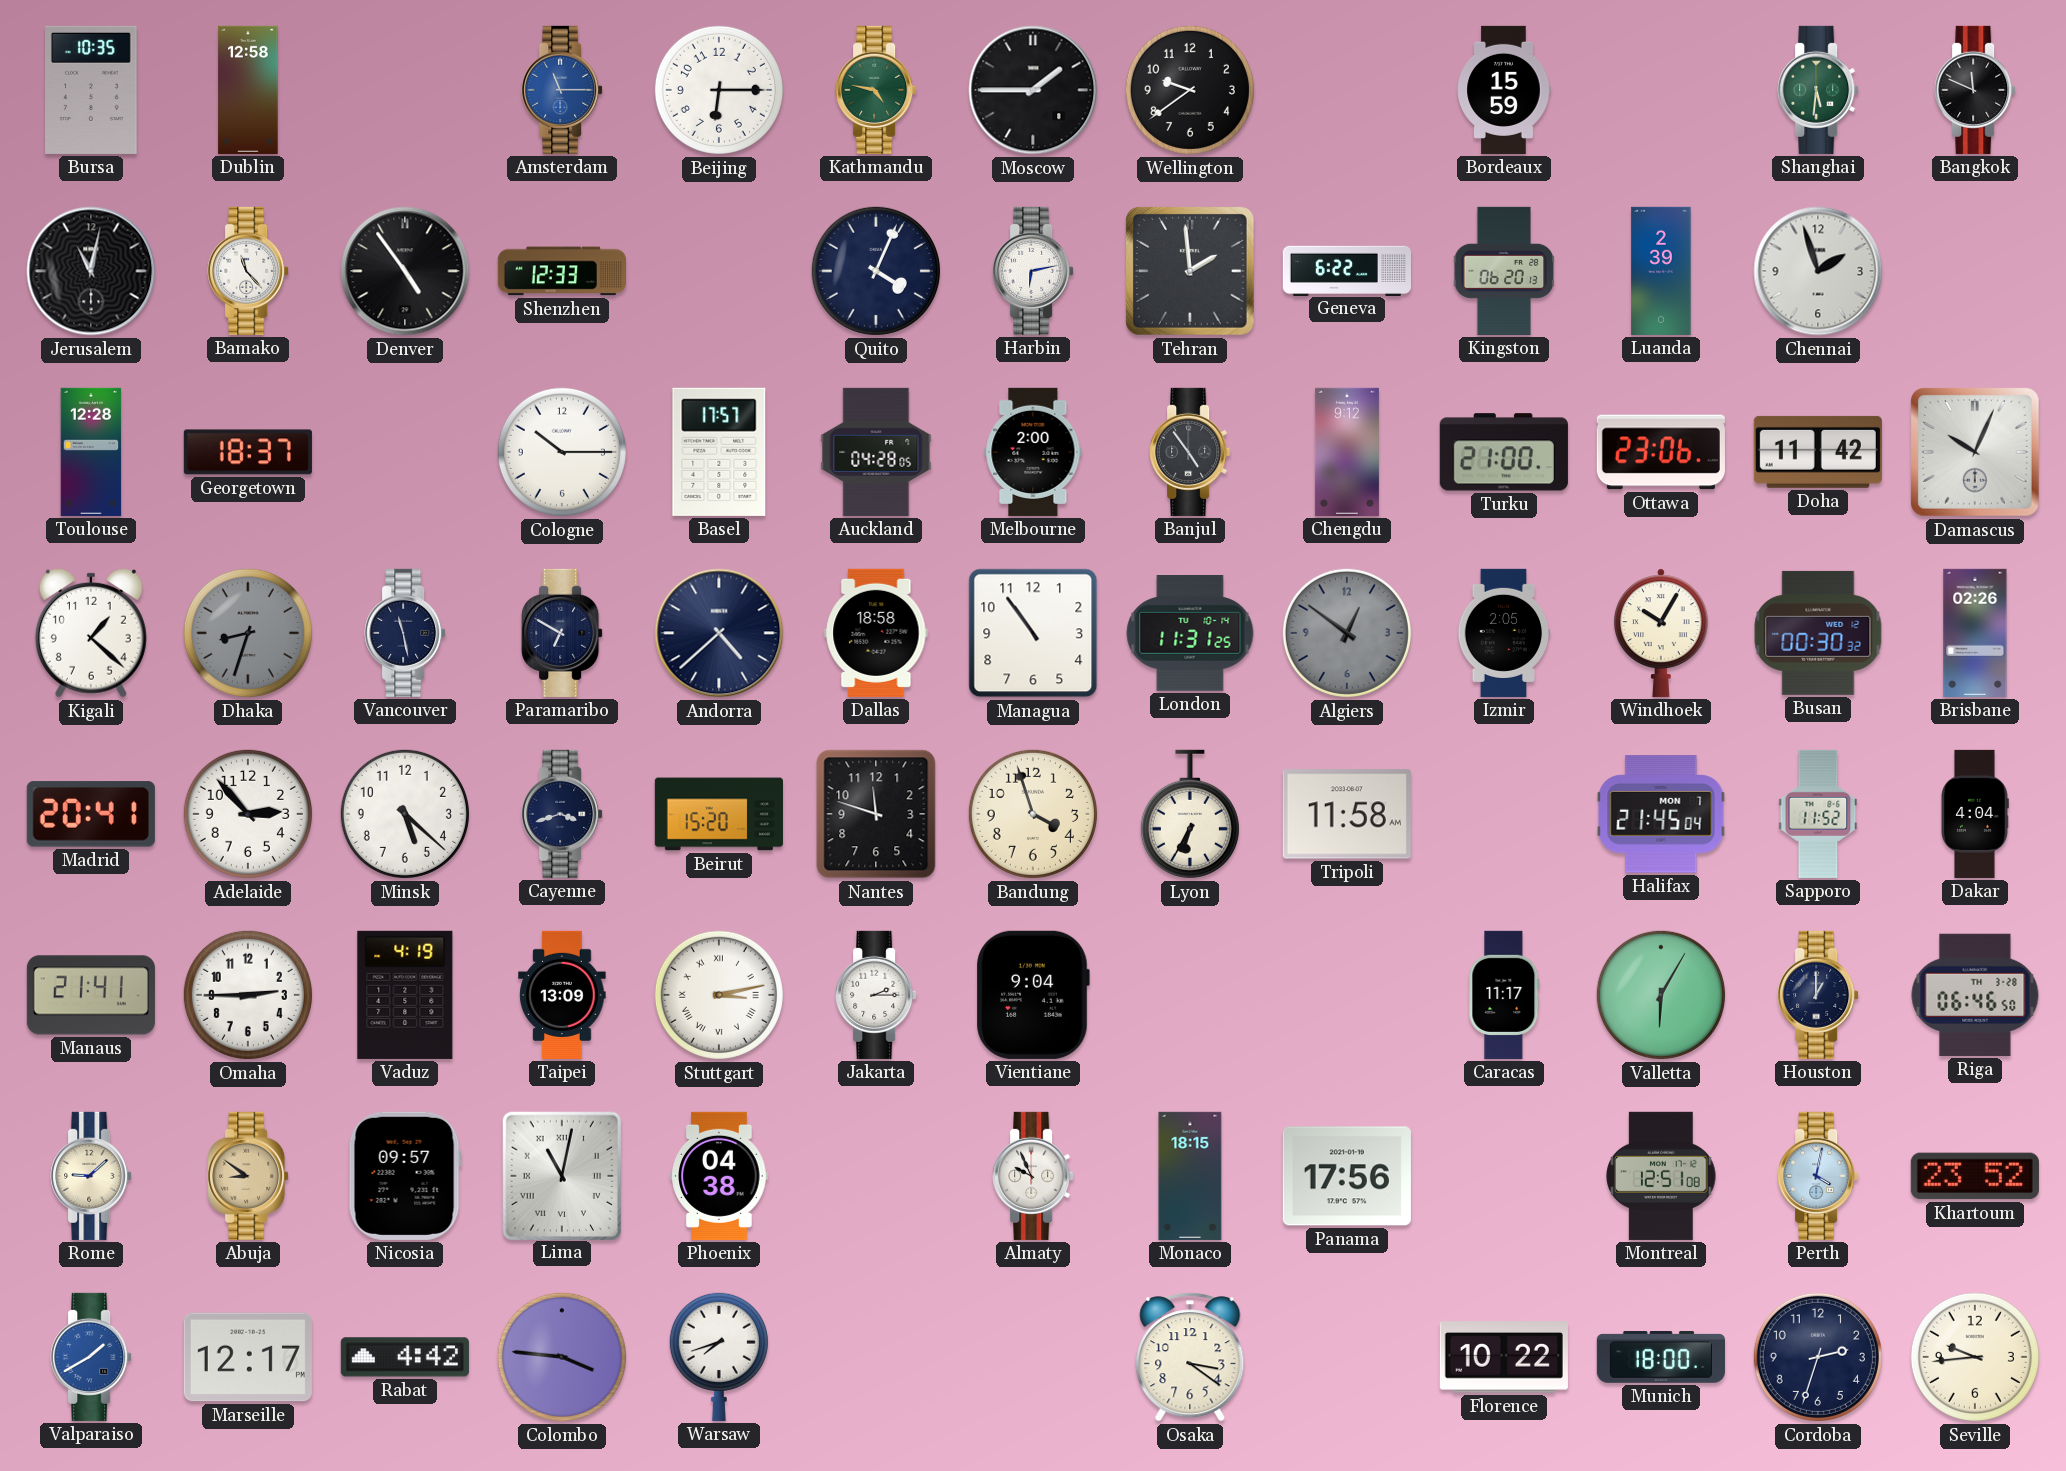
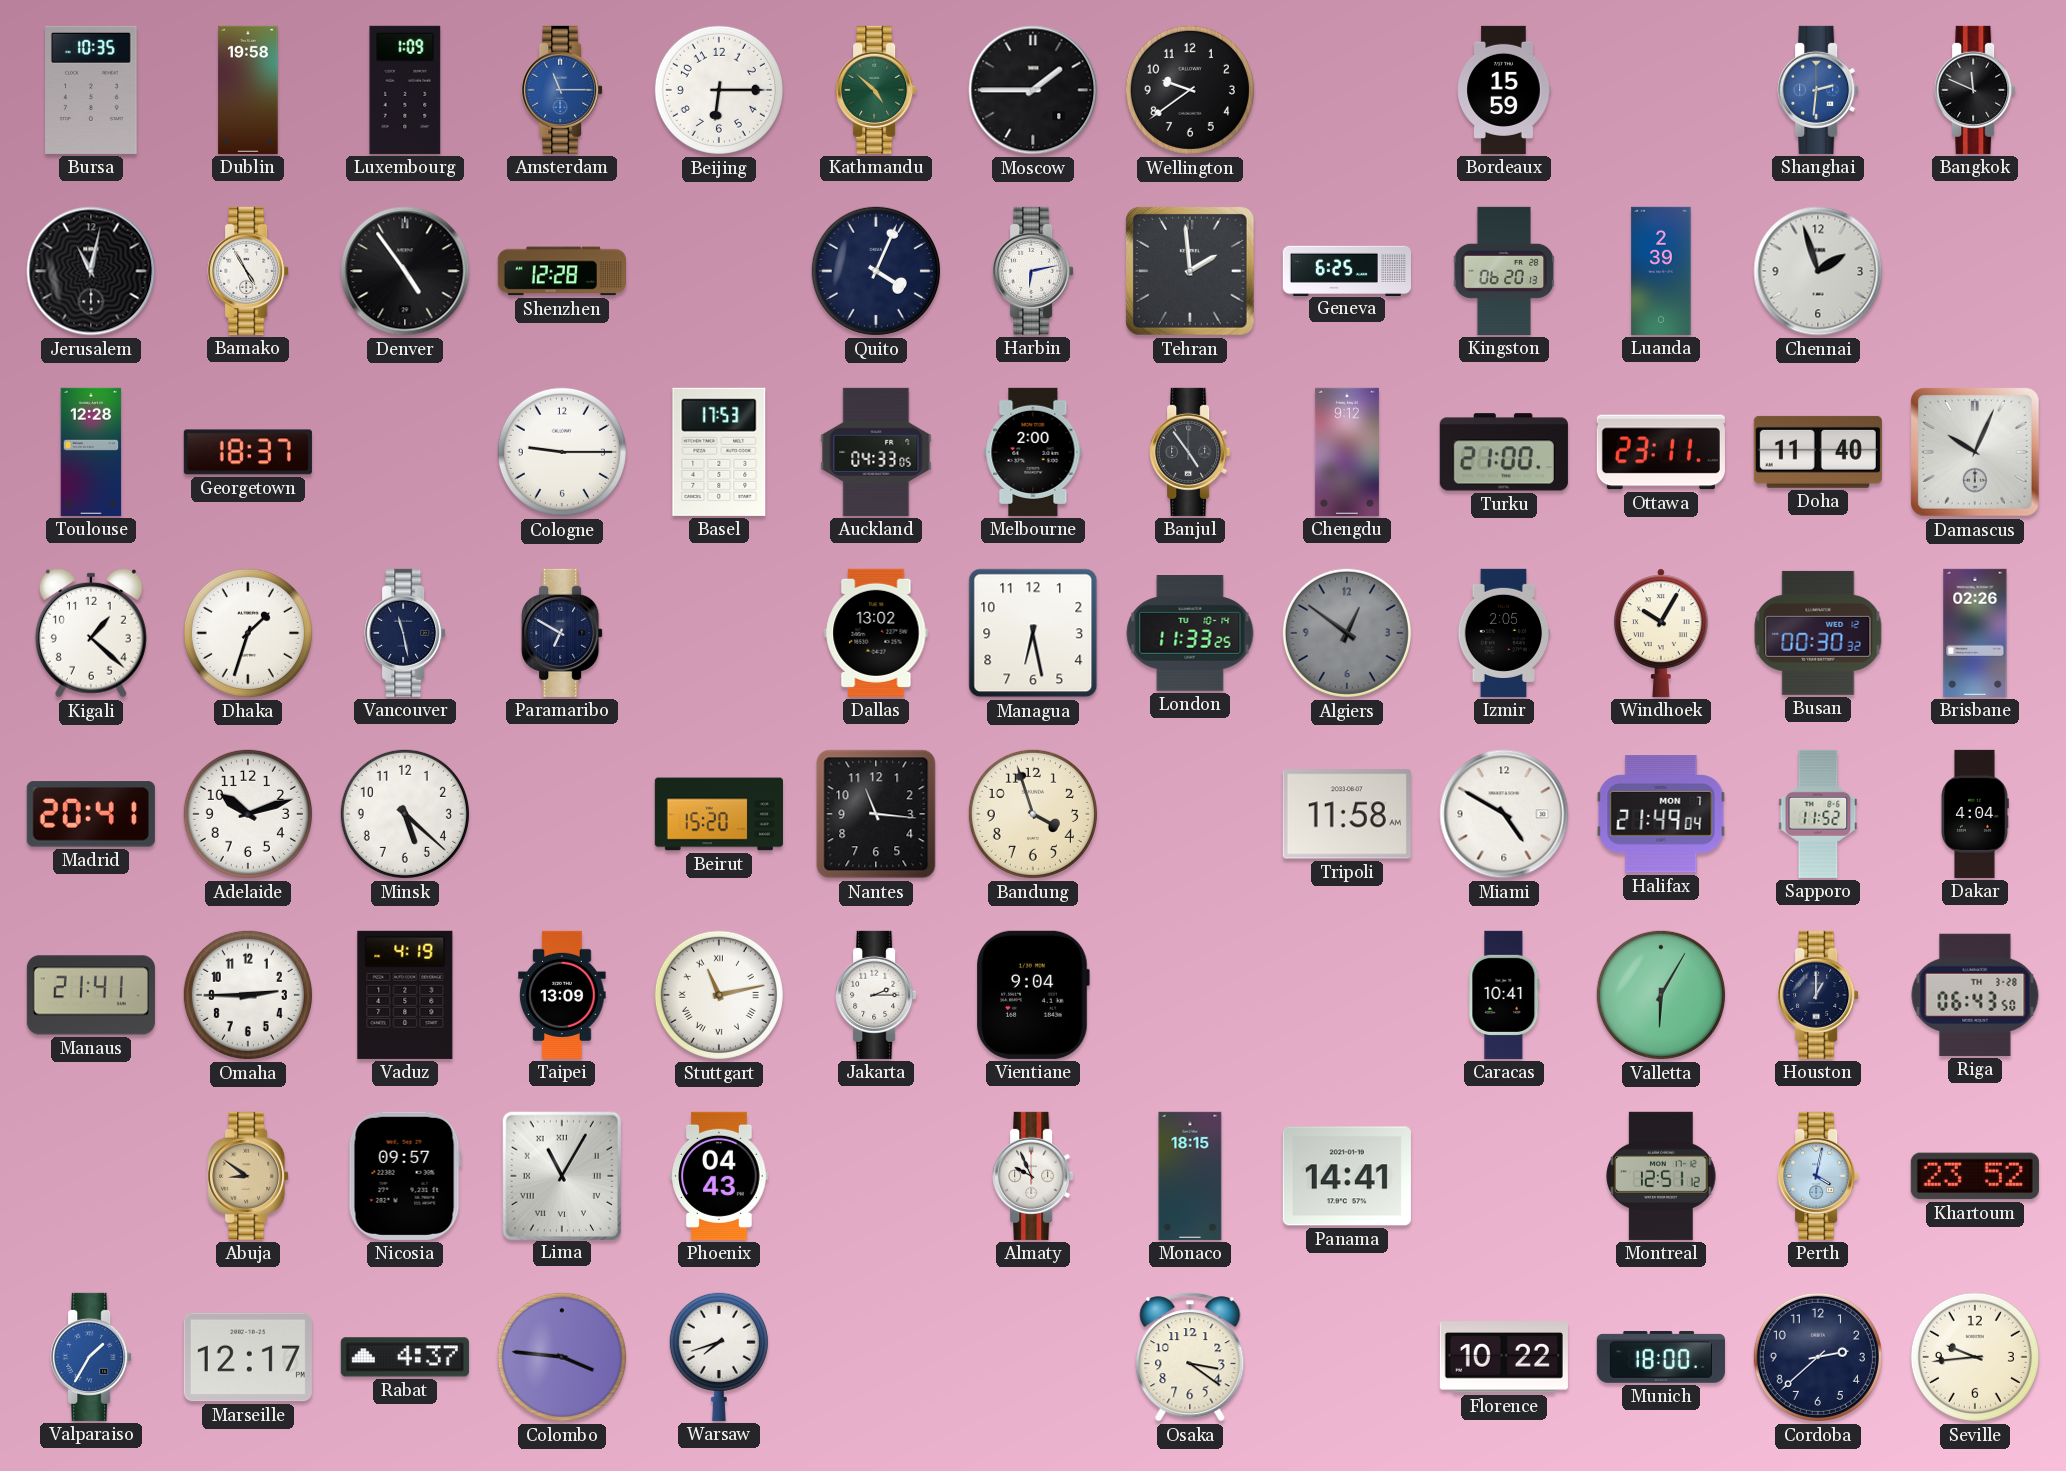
Dublin: 12:58 -> 19:58 (248, 90)
Luxembourg: none -> 1:09 (405, 90)
Kathmandu: 4:47 -> 4:52 (876, 90)
Shanghai: 5:31 -> 2:31 (1818, 90)
Shanghai dial: green -> blue (1818, 90)
Bamako: 11:23 -> 4:55 (248, 271)
Shenzhen: 12:33 -> 12:28 (562, 271)
Geneva: 6:22 -> 6:25 (1347, 270)
Cologne: 10:15 -> 9:15 (562, 452)
Basel: 17:57 -> 17:53 (719, 452)
Auckland: 04:28 -> 04:33 (876, 452)
Ottawa: 23:06 -> 23:11 (1661, 452)
Doha: 11:42 -> 11:40 (1818, 452)
Dhaka: 8:33 -> 1:33 (248, 633)
Dhaka dial: grey -> white (248, 633)
Andorra: 4:38 -> none (719, 633)
Dallas: 18:58 -> 13:02 (876, 633)
Managua: 10:54 -> 6:28 (1033, 633)
London: 11:31 -> 11:33 (1190, 634)
Adelaide: 2:53 -> 10:12 (248, 814)
Cayenne: 3:42 -> none (562, 814)
Nantes: 11:48 -> 11:16 (876, 814)
Lyon: 6:35 -> none (1190, 814)
Miami: none -> 4:50 (1504, 814)
Halifax: 21:45 -> 21:49 (1661, 814)
Stuttgart: 3:13 -> 11:13 (719, 995)
Caracas: 11:17 -> 10:41 (1504, 995)
Riga: 06:46 -> 06:43 (1975, 995)
Rome: 9:08 -> none (91, 1176)
Lima: 11:02 -> 11:05 (561, 1175)
Phoenix: 04:38 -> 04:43 (719, 1176)
Panama: 17:56 -> 14:41 (1347, 1176)
Montreal: 12:51:08 -> 12:51:12 (1661, 1176)
Valparaiso: 1:40 -> 1:35 (91, 1357)
Rabat: 4:42 -> 4:37 (405, 1357)
Cordoba: 2:33 -> 2:38 (1818, 1357)
